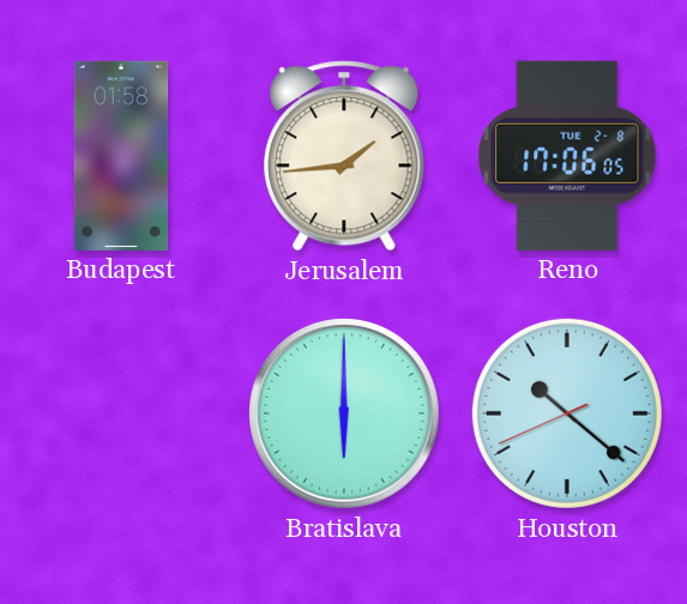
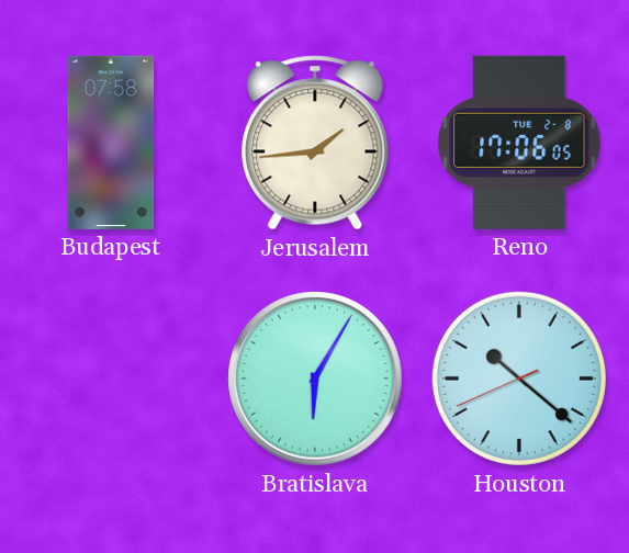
Budapest: 01:58 -> 07:58 (111, 143)
Bratislava: 6:00 -> 6:05 (315, 379)
